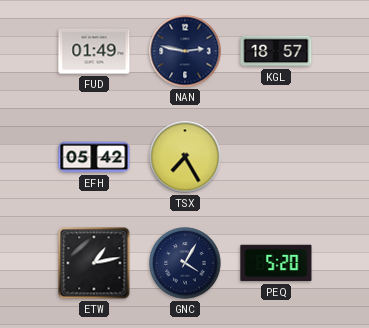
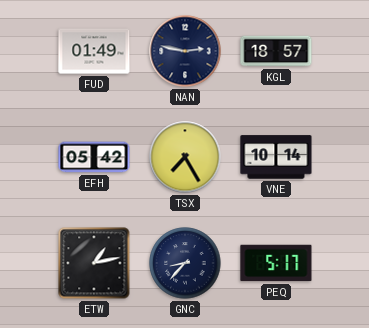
VNE: none -> 10:14 (276, 157)
GNC: 4:05 -> 8:37 (185, 263)
PEQ: 5:20 -> 5:17 (276, 263)
